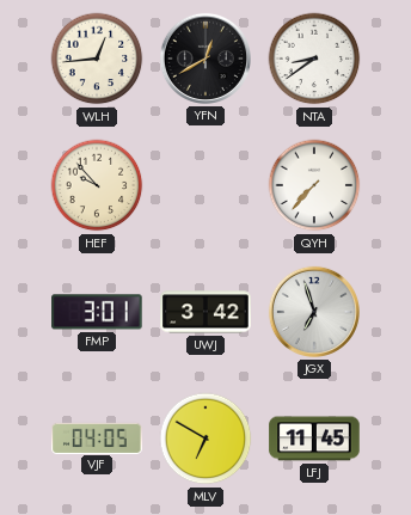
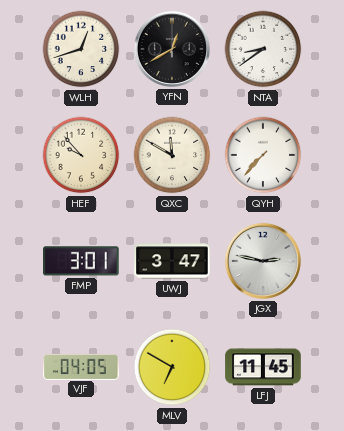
WLH: 12:44 -> 12:42 (81, 49)
QXC: none -> 11:50 (172, 155)
UWJ: 3:42 -> 3:47 (172, 261)
JGX: 6:57 -> 2:47 (263, 261)
